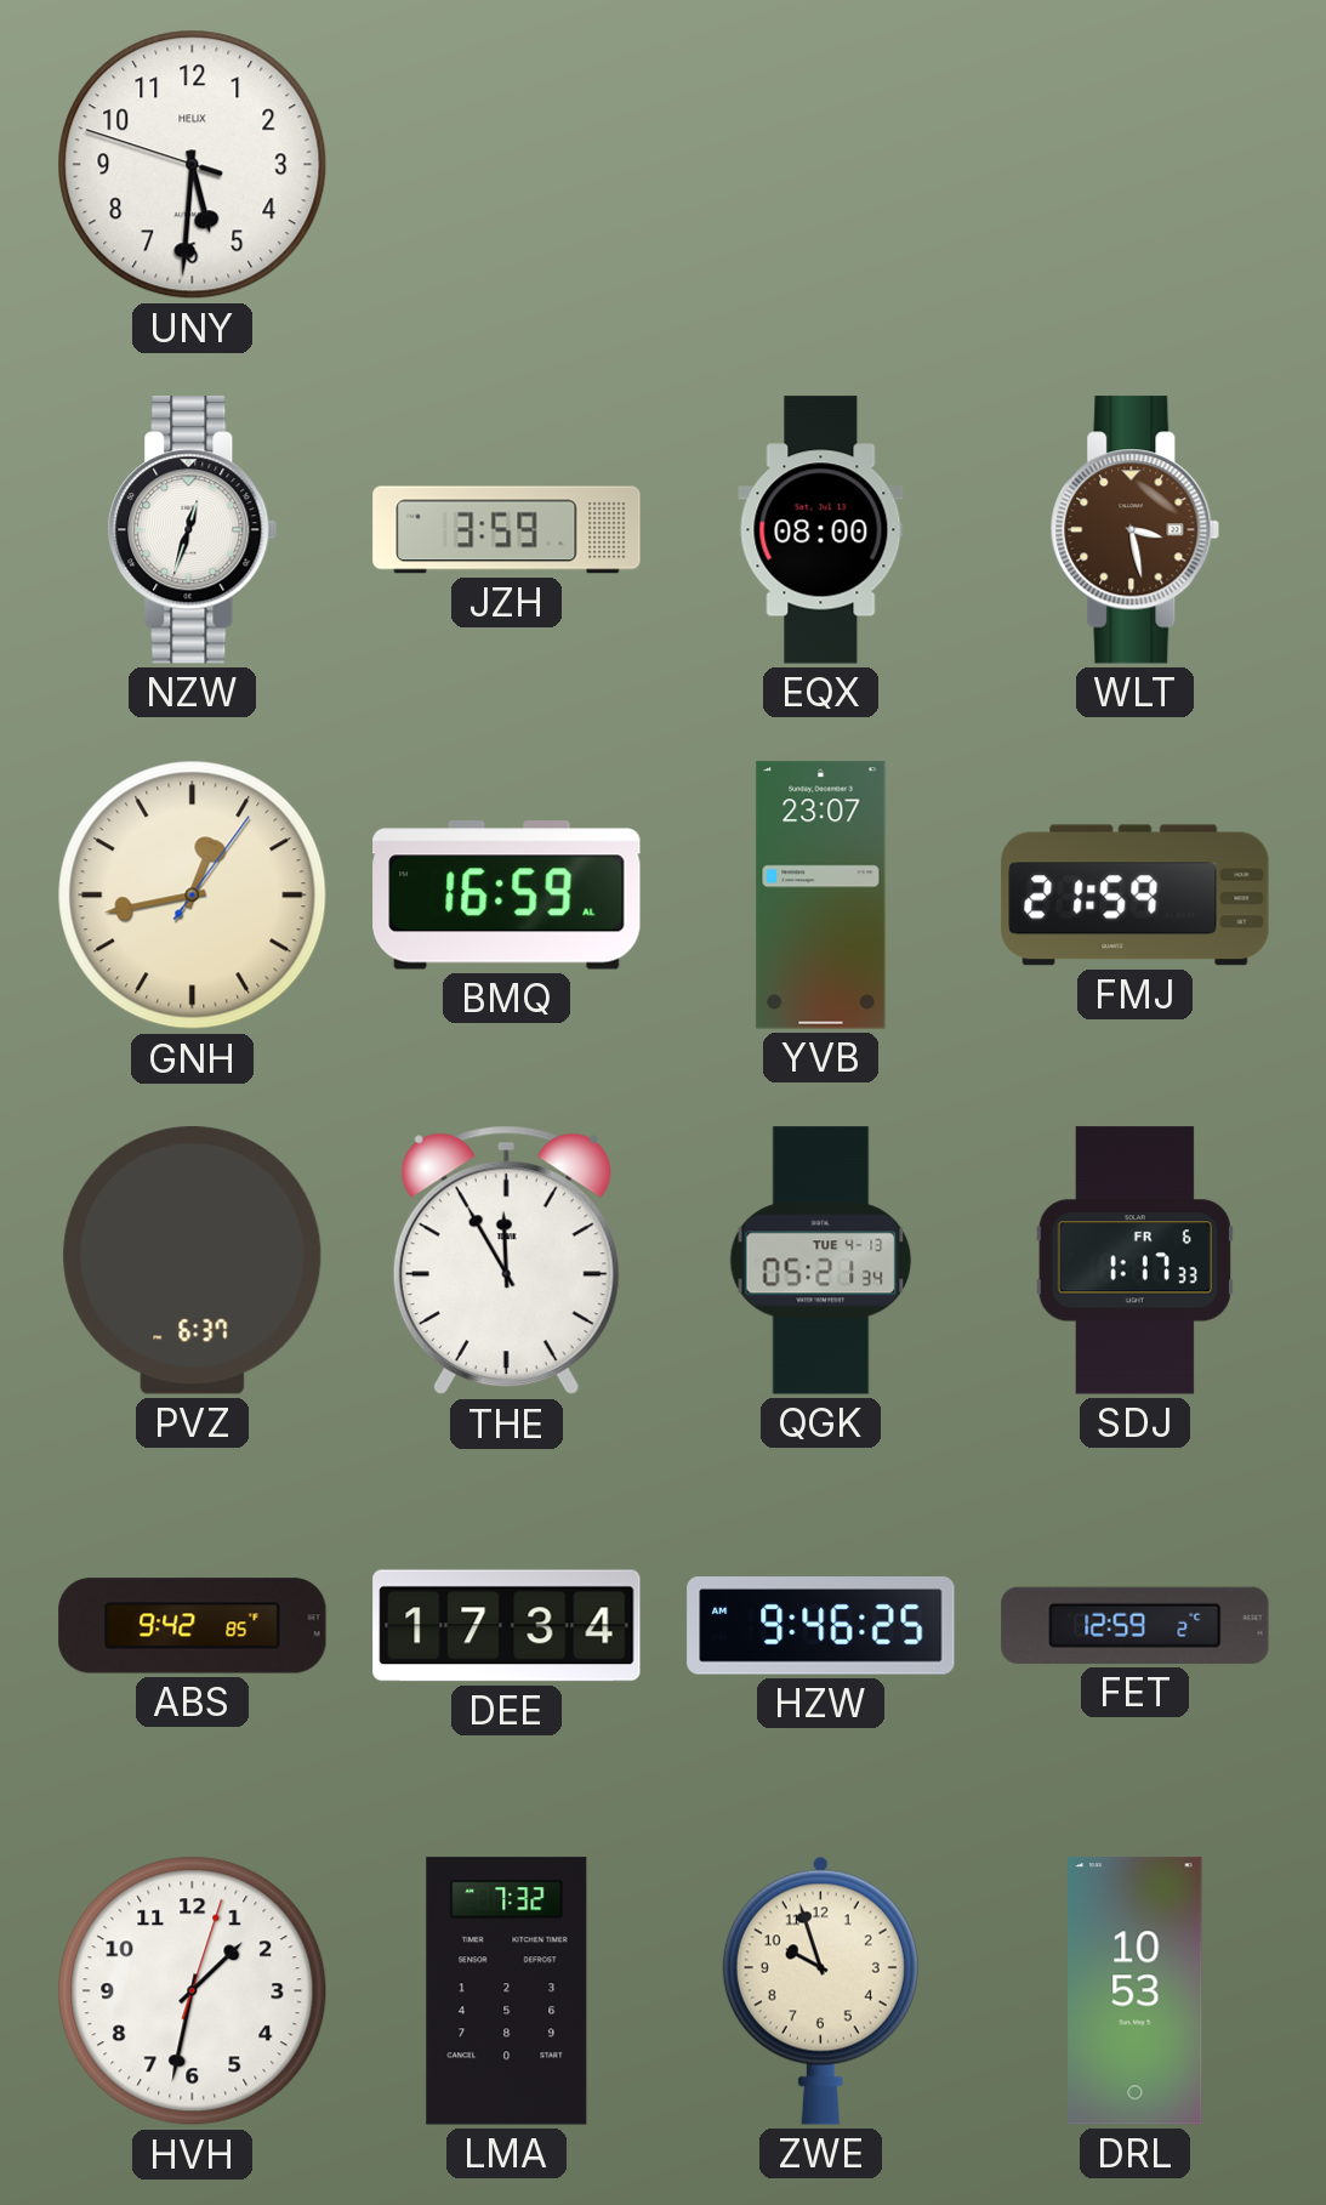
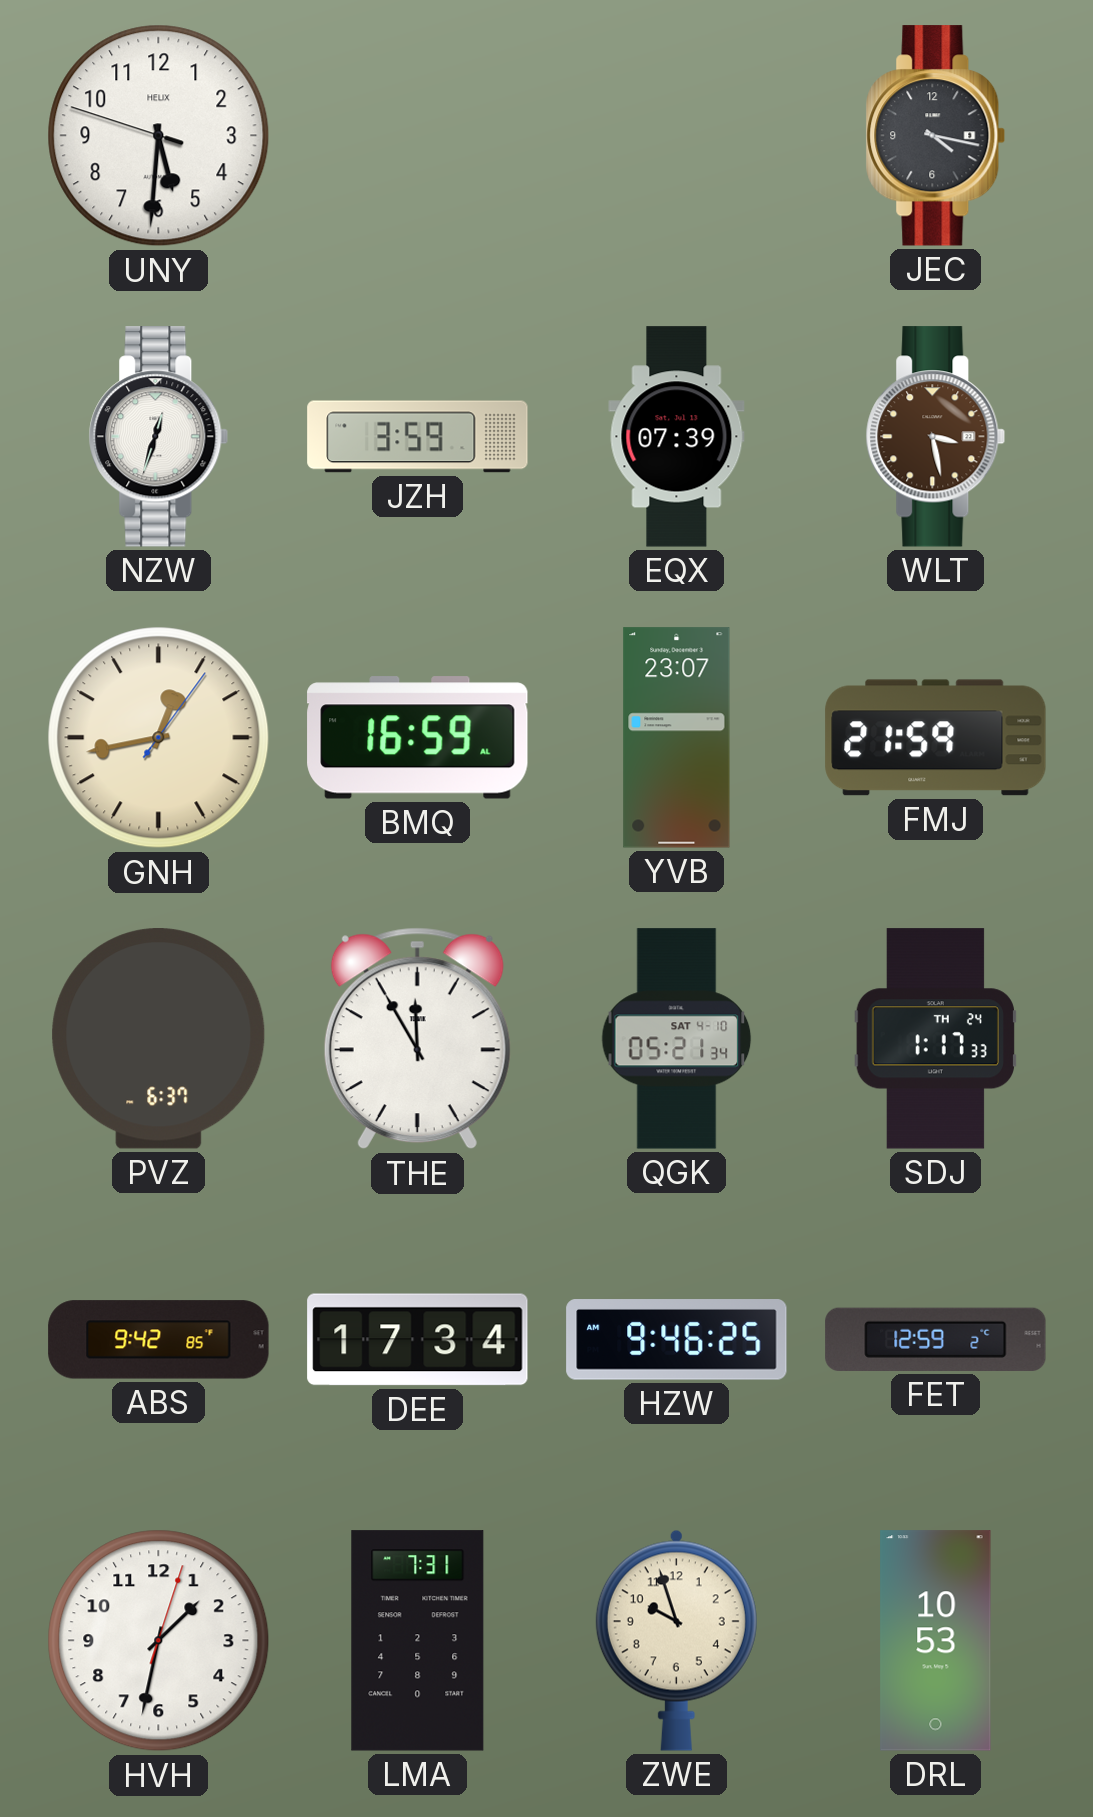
JEC: none -> 4:17 (936, 136)
EQX: 08:00 -> 07:39 (677, 437)
QGK date: TUE 4-13 -> SAT 4-10 (677, 1039)
SDJ date: FR 6 -> TH 24 (935, 1039)
LMA: 7:32 -> 7:31 (418, 1641)
